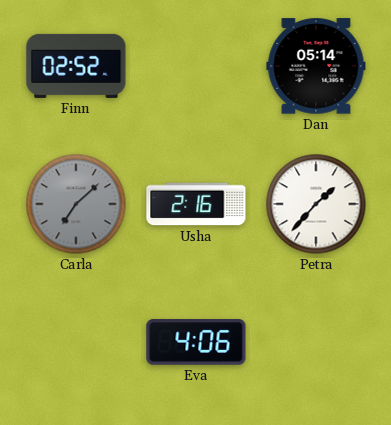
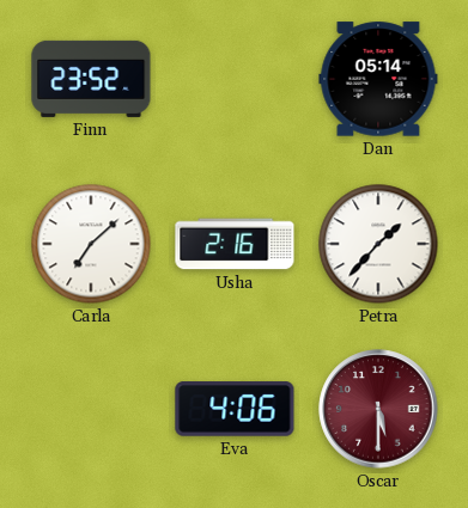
Finn: 02:52 -> 23:52 (91, 79)
Carla dial: grey -> white (91, 244)
Oscar: none -> 5:30 (378, 409)
